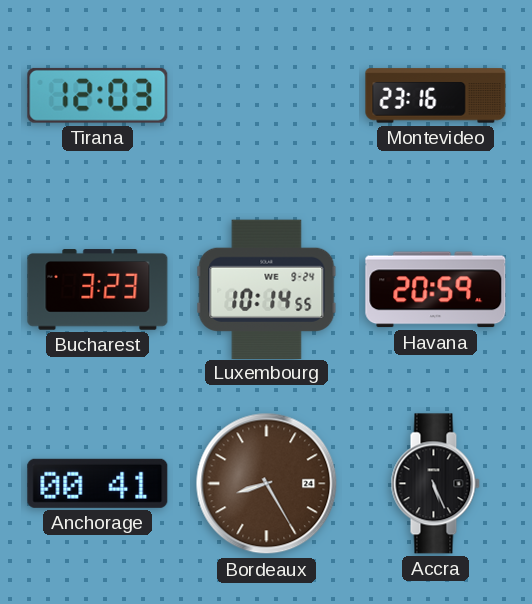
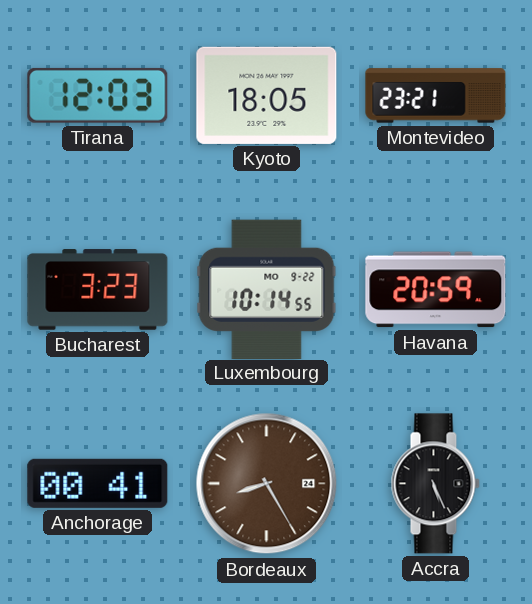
Kyoto: none -> 18:05 (267, 95)
Montevideo: 23:16 -> 23:21 (436, 96)
Luxembourg date: WE 9-24 -> MO 9-22 (267, 289)
